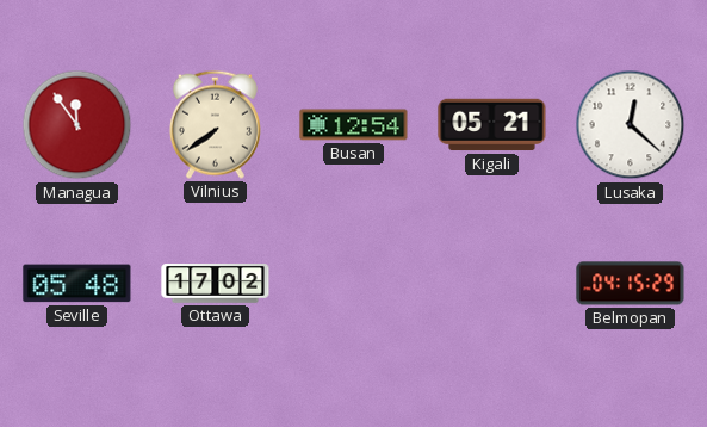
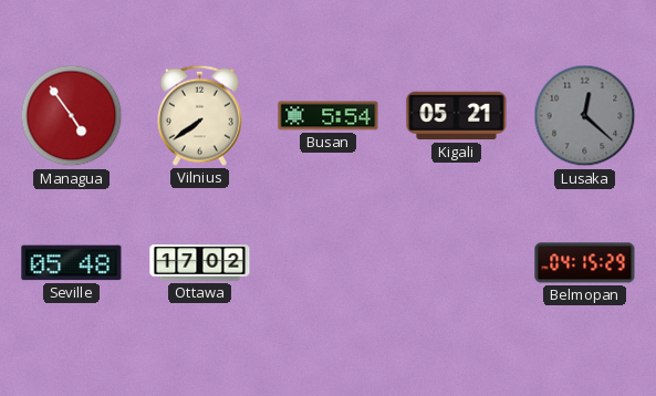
Managua: 11:54 -> 4:54 (72, 116)
Busan: 12:54 -> 5:54 (329, 116)
Lusaka dial: white -> grey (585, 116)
